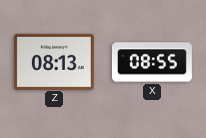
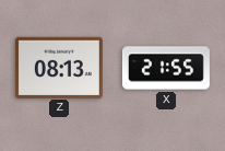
X: 08:55 -> 21:55 (166, 68)
